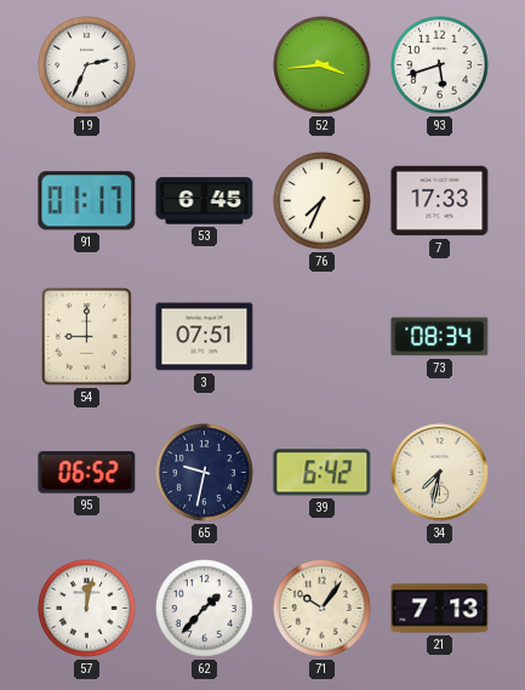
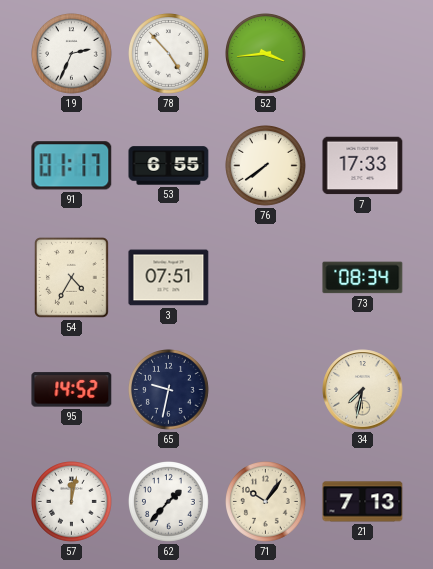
78: none -> 4:53 (169, 54)
93: 5:42 -> none (440, 65)
53: 6:45 -> 6:55 (169, 166)
76: 7:34 -> 7:39 (266, 166)
54: 9:00 -> 4:35 (72, 278)
95: 06:52 -> 14:52 (72, 390)
39: 6:42 -> none (323, 473)
